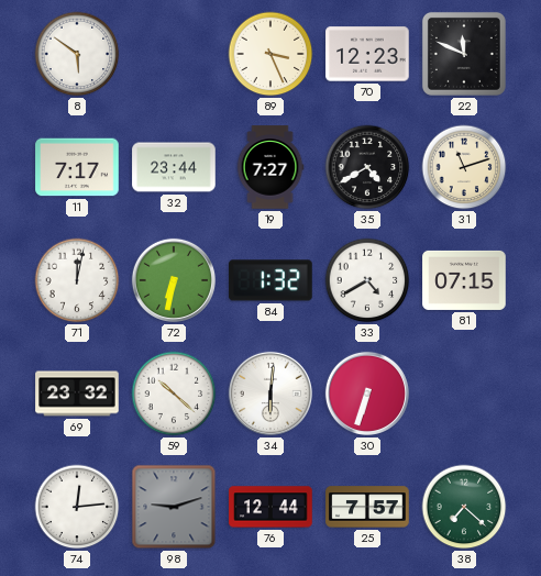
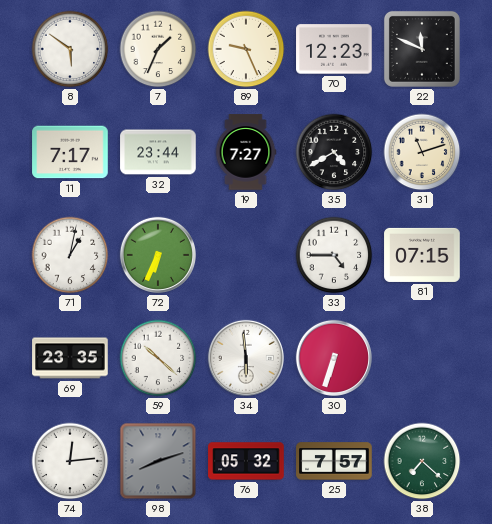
7: none -> 1:34 (158, 49)
89: 3:26 -> 9:26 (246, 49)
71: 12:02 -> 1:02 (70, 255)
72: 6:32 -> 6:34 (158, 255)
84: 1:32 -> none (270, 280)
33: 4:40 -> 4:45 (334, 255)
69: 23:32 -> 23:35 (70, 358)
34: 6:01 -> 5:59 (246, 358)
98: 9:12 -> 8:12 (158, 461)
76: 12:44 -> 05:32 (246, 461)
